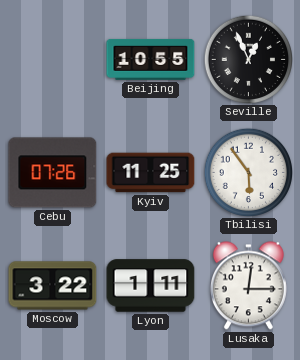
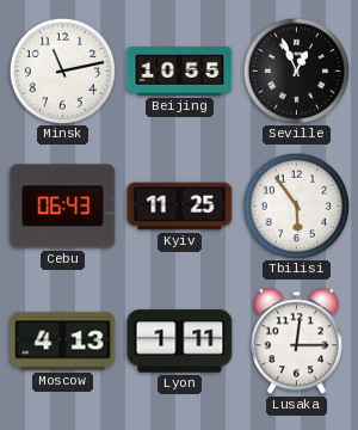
Minsk: none -> 11:13 (62, 70)
Cebu: 07:26 -> 06:43 (63, 207)
Moscow: 3:22 -> 4:13 (63, 342)
